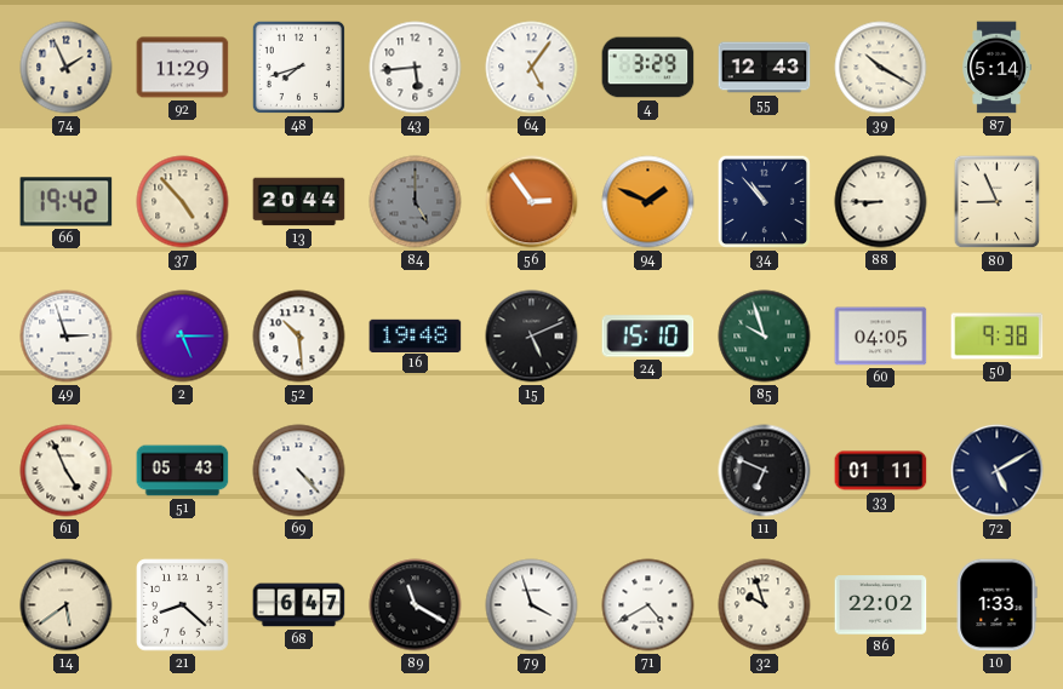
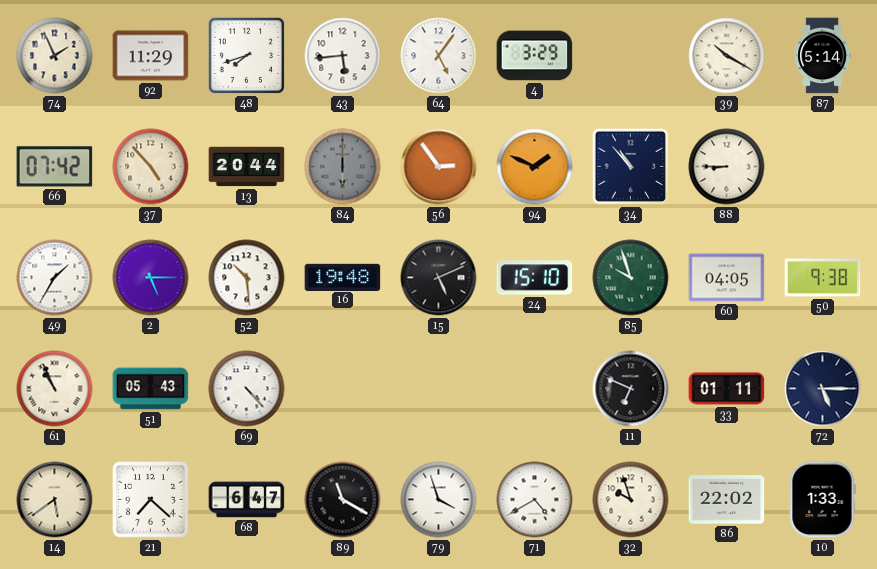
55: 12:43 -> none (765, 68)
66: 19:42 -> 07:42 (55, 167)
84: 5:00 -> 6:00 (343, 167)
80: 8:56 -> none (998, 202)
49: 2:57 -> 1:35 (55, 278)
61: 4:56 -> 10:56 (55, 389)
72: 5:10 -> 5:15 (823, 389)
21: 8:22 -> 7:22 (151, 500)
